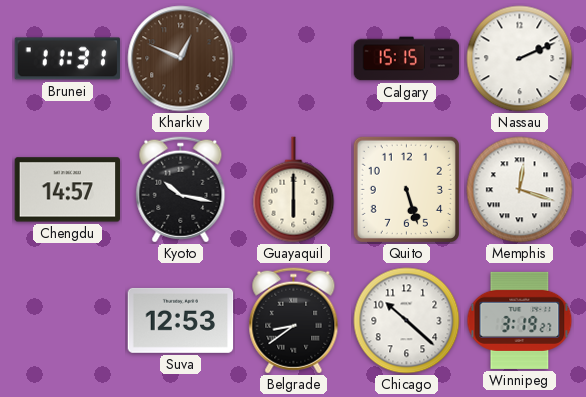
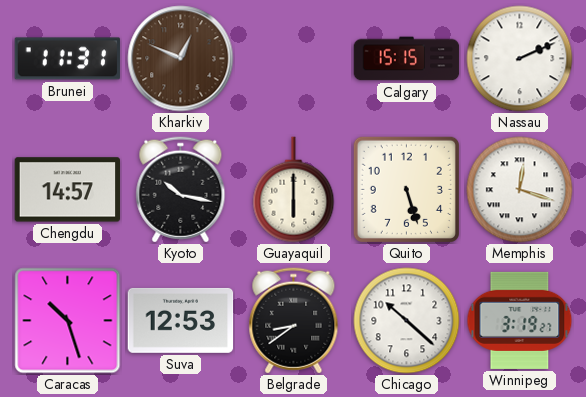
Caracas: none -> 10:27 (68, 321)
